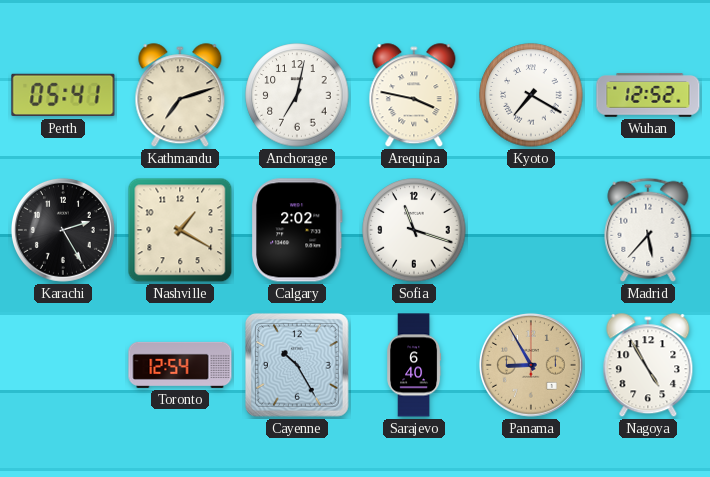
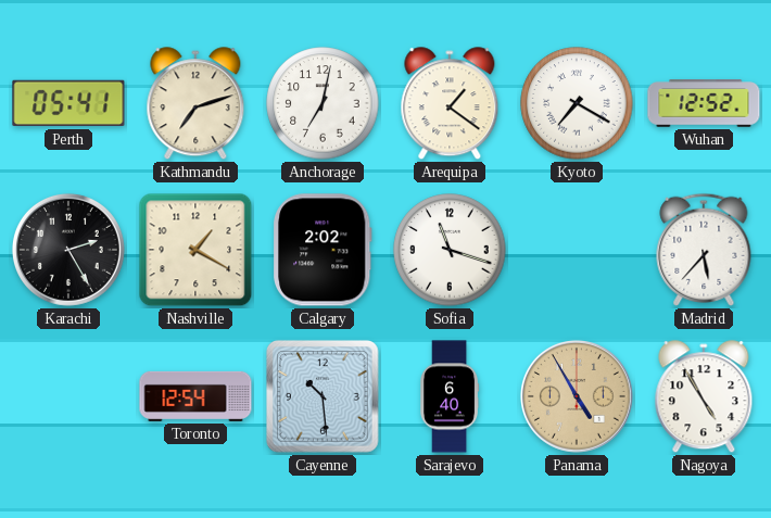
Arequipa: 3:47 -> 1:21 (450, 104)
Cayenne: 10:25 -> 10:29 (324, 397)
Panama: 8:55 -> 4:55 (577, 396)
